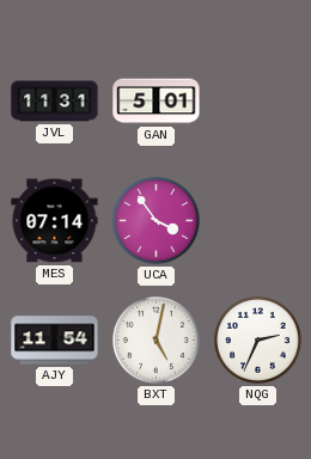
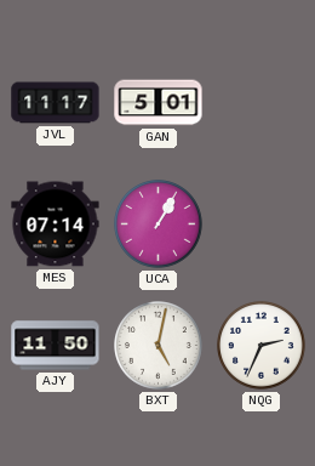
JVL: 11:31 -> 11:17 (56, 103)
UCA: 3:54 -> 1:05 (159, 225)
AJY: 11:54 -> 11:50 (56, 346)
